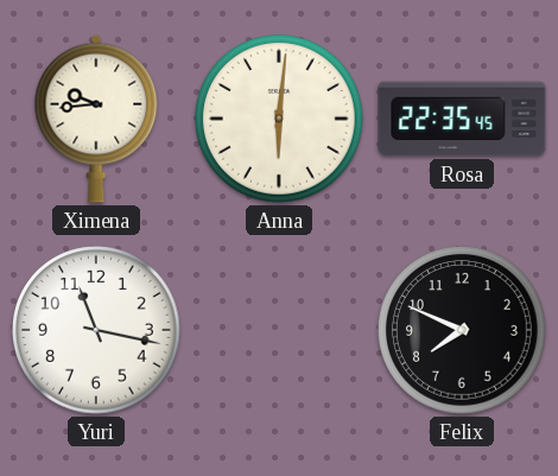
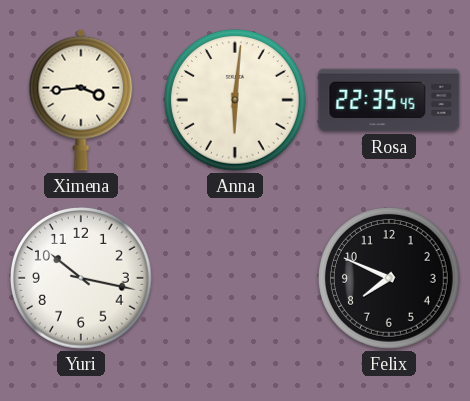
Ximena: 9:44 -> 3:44 (81, 100)
Yuri: 11:17 -> 10:17 (82, 279)
